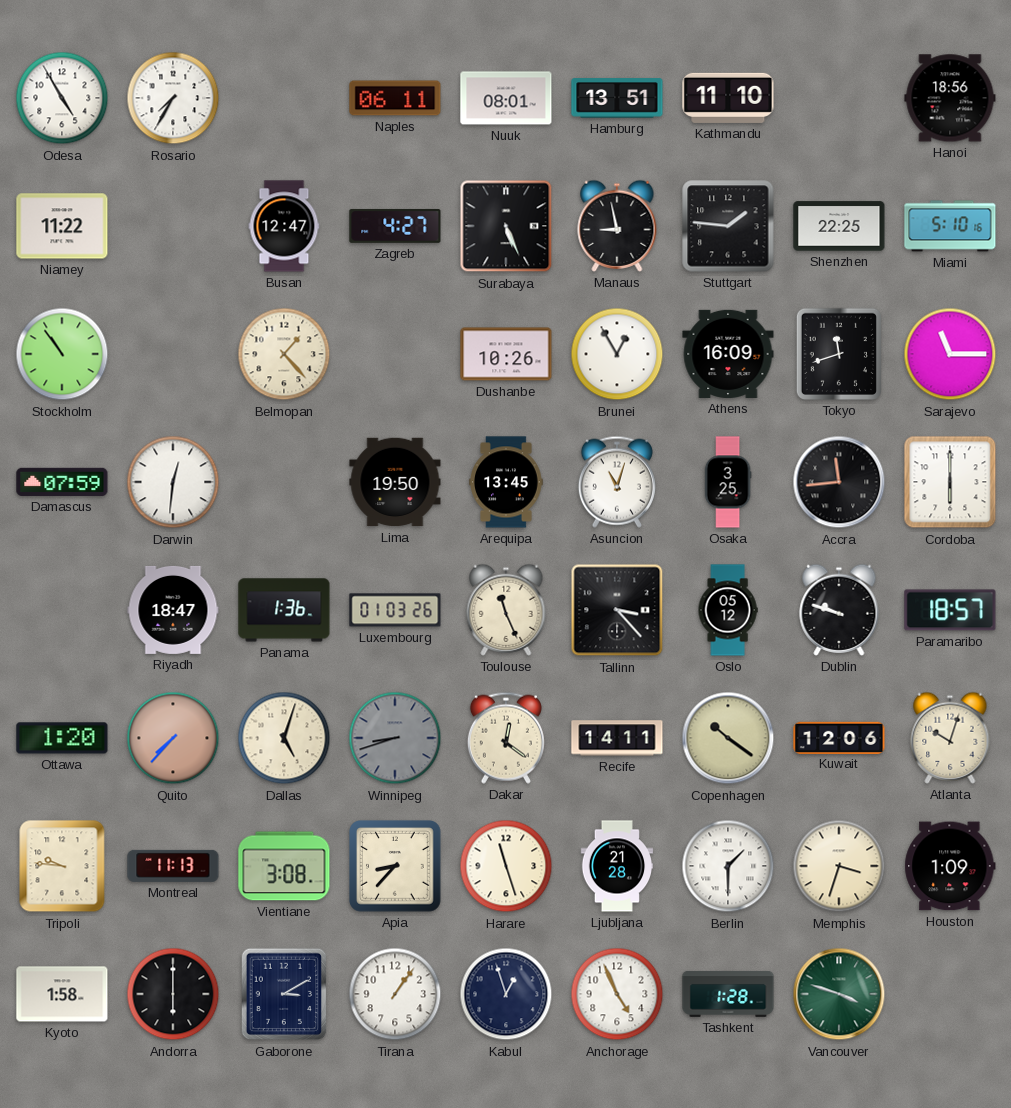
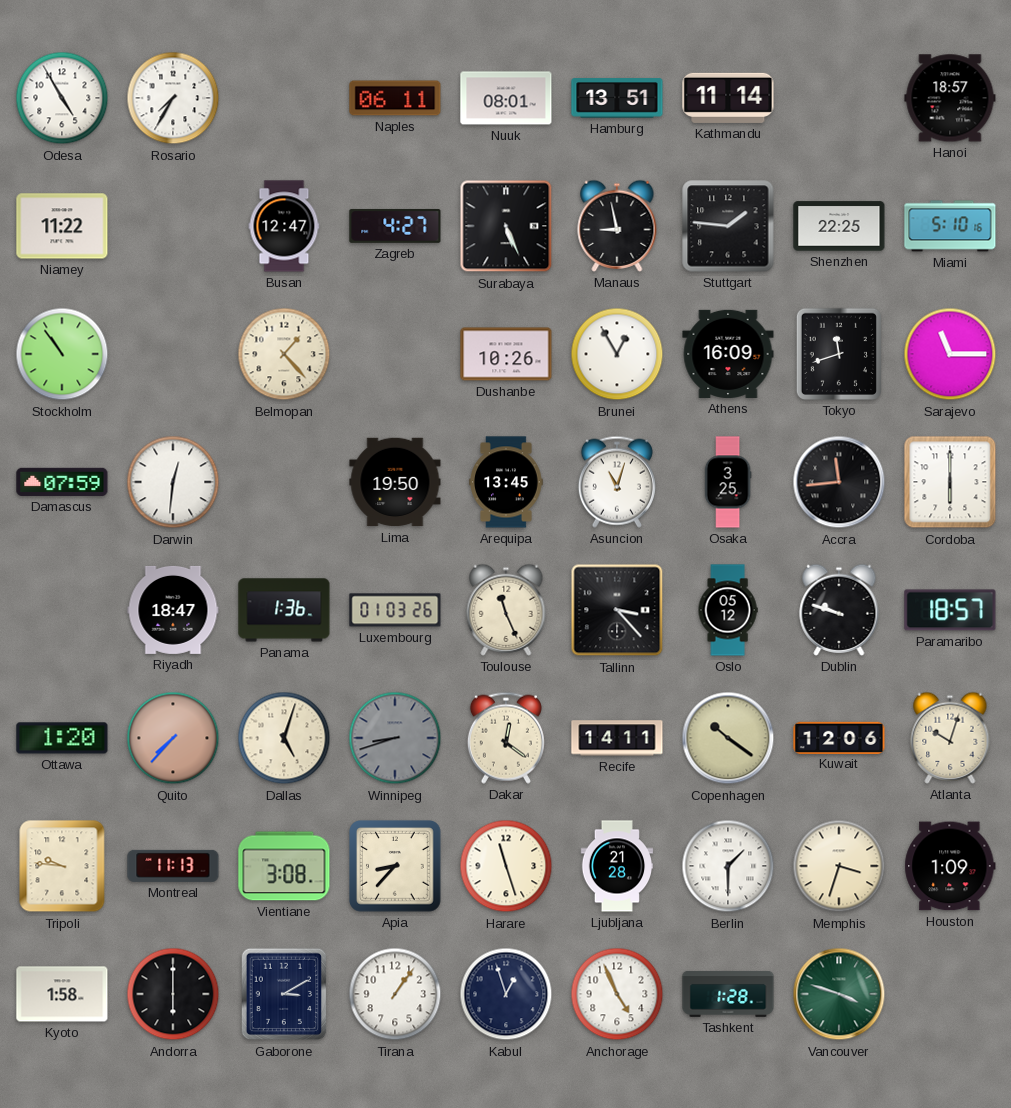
Kathmandu: 11:10 -> 11:14 (728, 98)
Hanoi: 18:56 -> 18:57 (950, 98)
